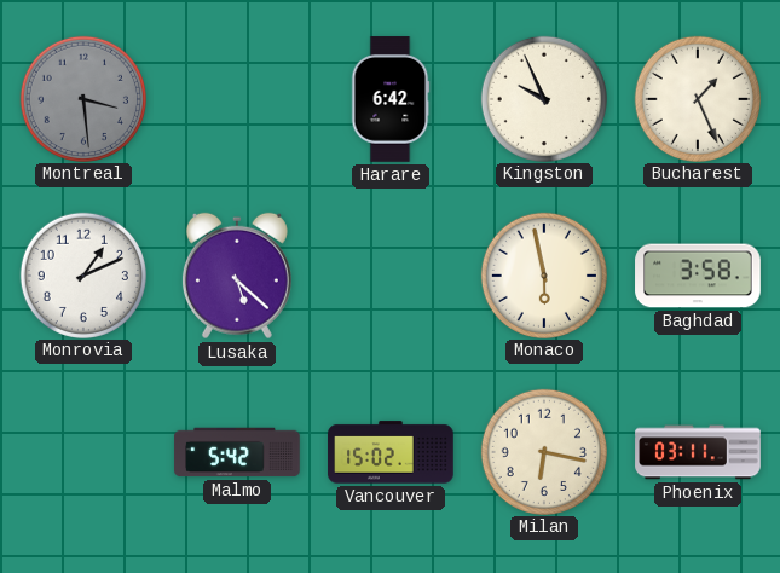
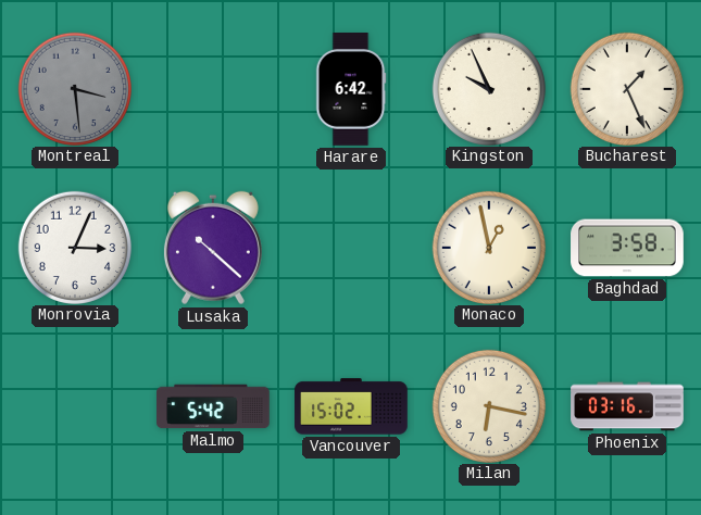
Monrovia: 1:11 -> 3:04 (74, 247)
Lusaka: 5:22 -> 10:22 (213, 248)
Monaco: 5:58 -> 12:58 (488, 247)
Phoenix: 03:11 -> 03:16 (627, 406)
